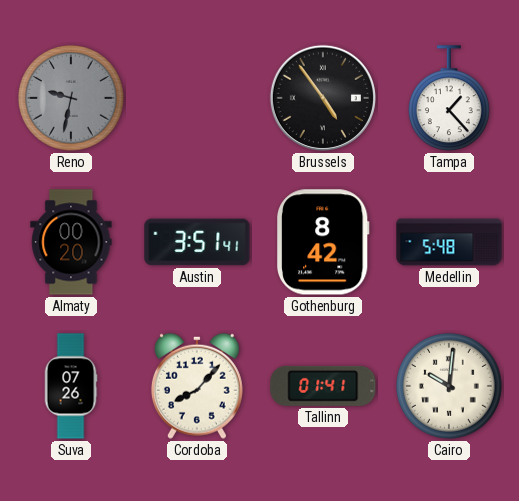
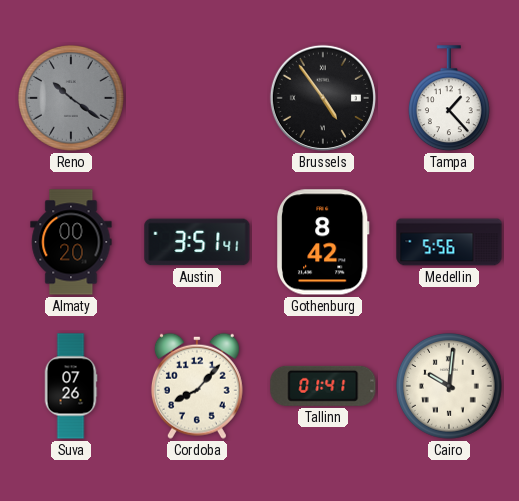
Reno: 9:32 -> 10:21 (72, 99)
Medellin: 5:48 -> 5:56 (449, 242)
